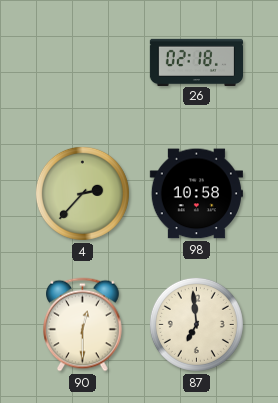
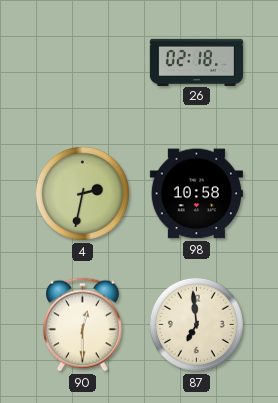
4: 2:37 -> 2:32 (82, 193)
